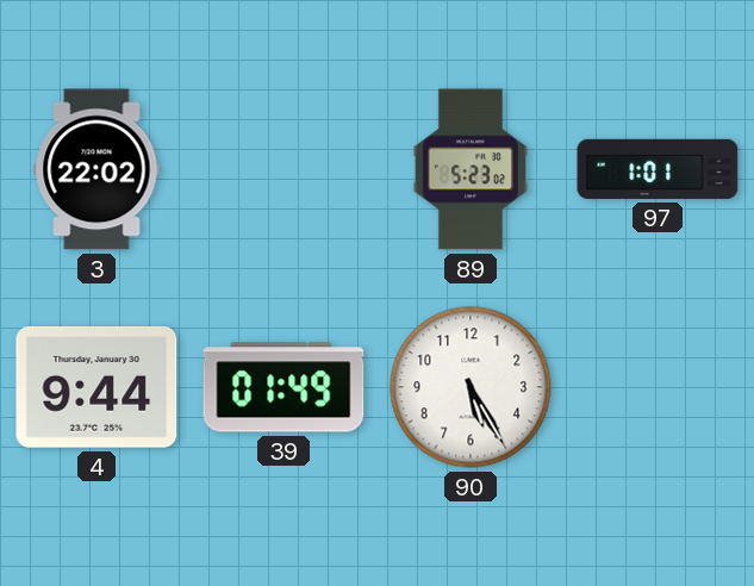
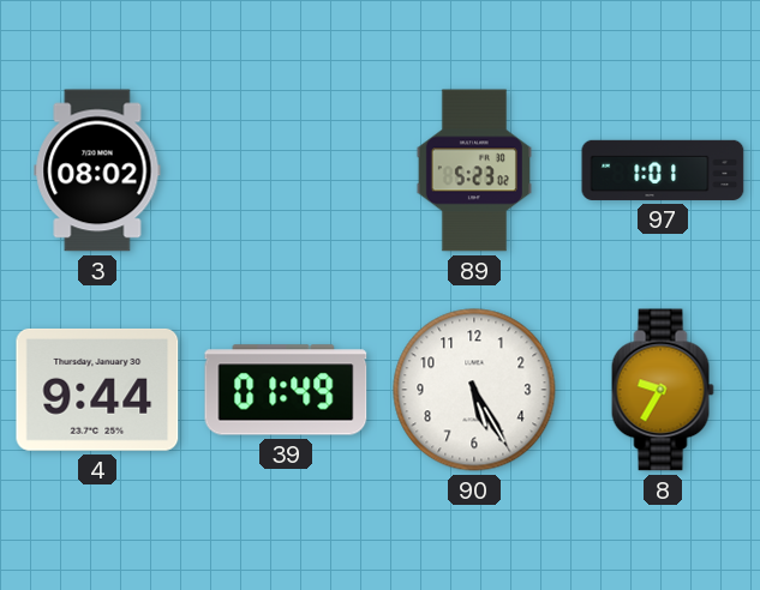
3: 22:02 -> 08:02 (97, 170)
8: none -> 9:35 (663, 390)
